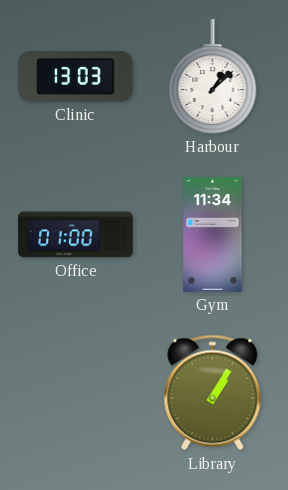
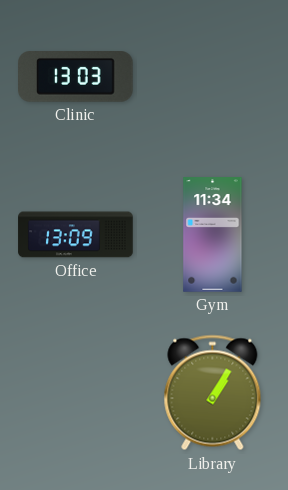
Harbour: 1:08 -> none (213, 77)
Office: 01:00 -> 13:09 (76, 235)
